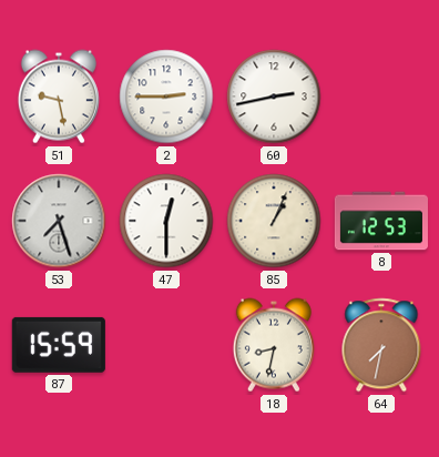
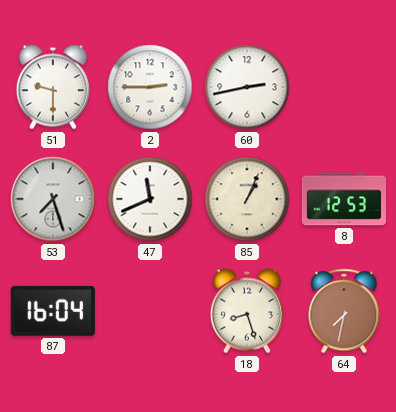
51: 9:28 -> 9:30 (53, 87)
47: 12:30 -> 11:41 (150, 199)
87: 15:59 -> 16:04 (53, 311)
18: 8:32 -> 8:27 (247, 311)
